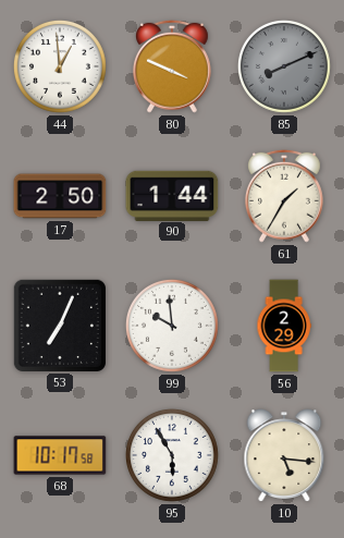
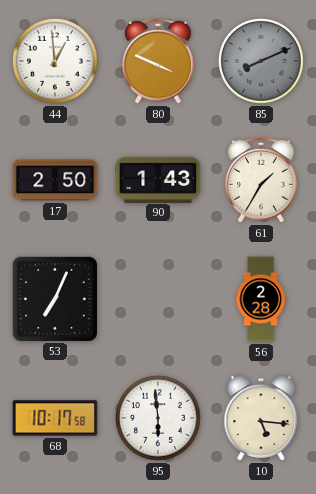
90: 1:44 -> 1:43 (158, 179)
99: 9:59 -> none (173, 327)
56: 2:29 -> 2:28 (261, 299)
95: 5:55 -> 5:59 (159, 419)
